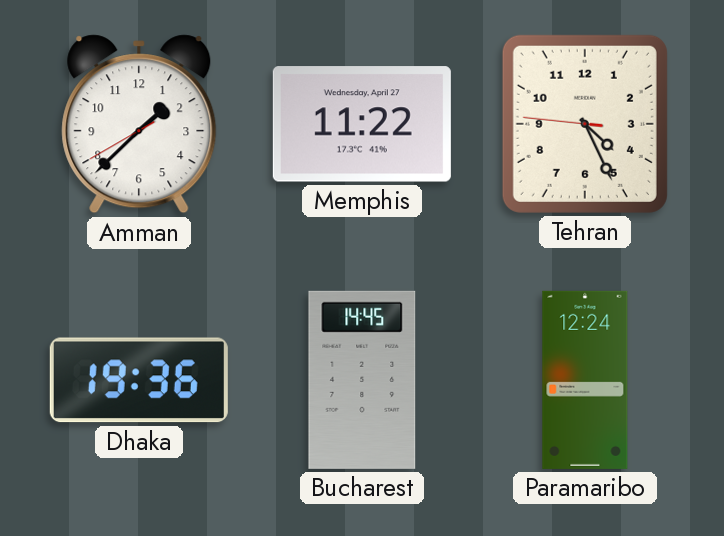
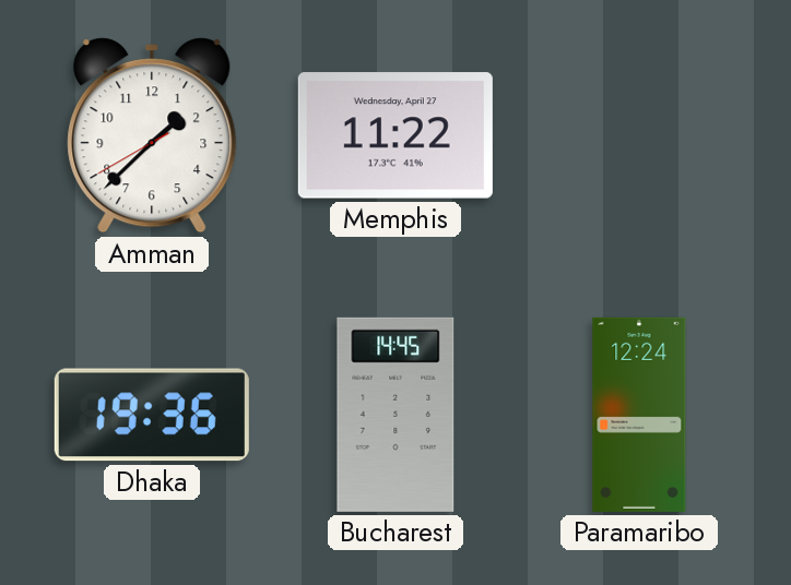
Tehran: 4:25 -> none (585, 124)
